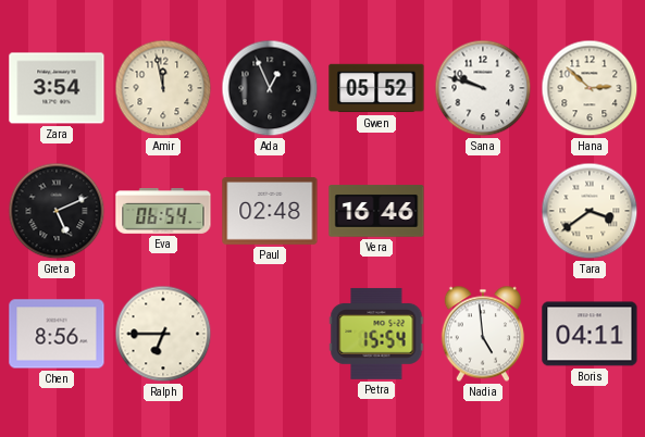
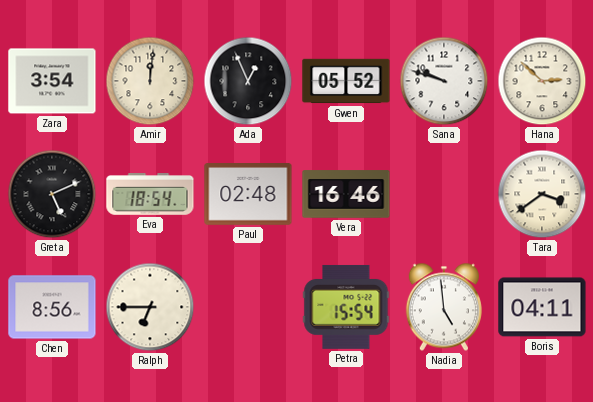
Amir: 11:58 -> 12:01 (150, 81)
Eva: 06:54 -> 18:54 (150, 195)
